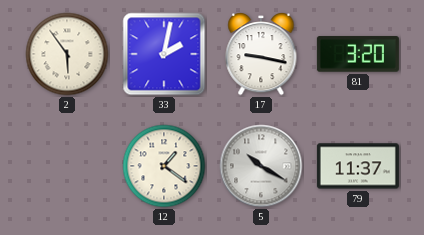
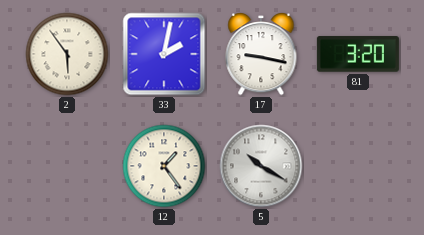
12: 1:21 -> 1:24 (164, 166)
79: 11:37 -> none (358, 166)
